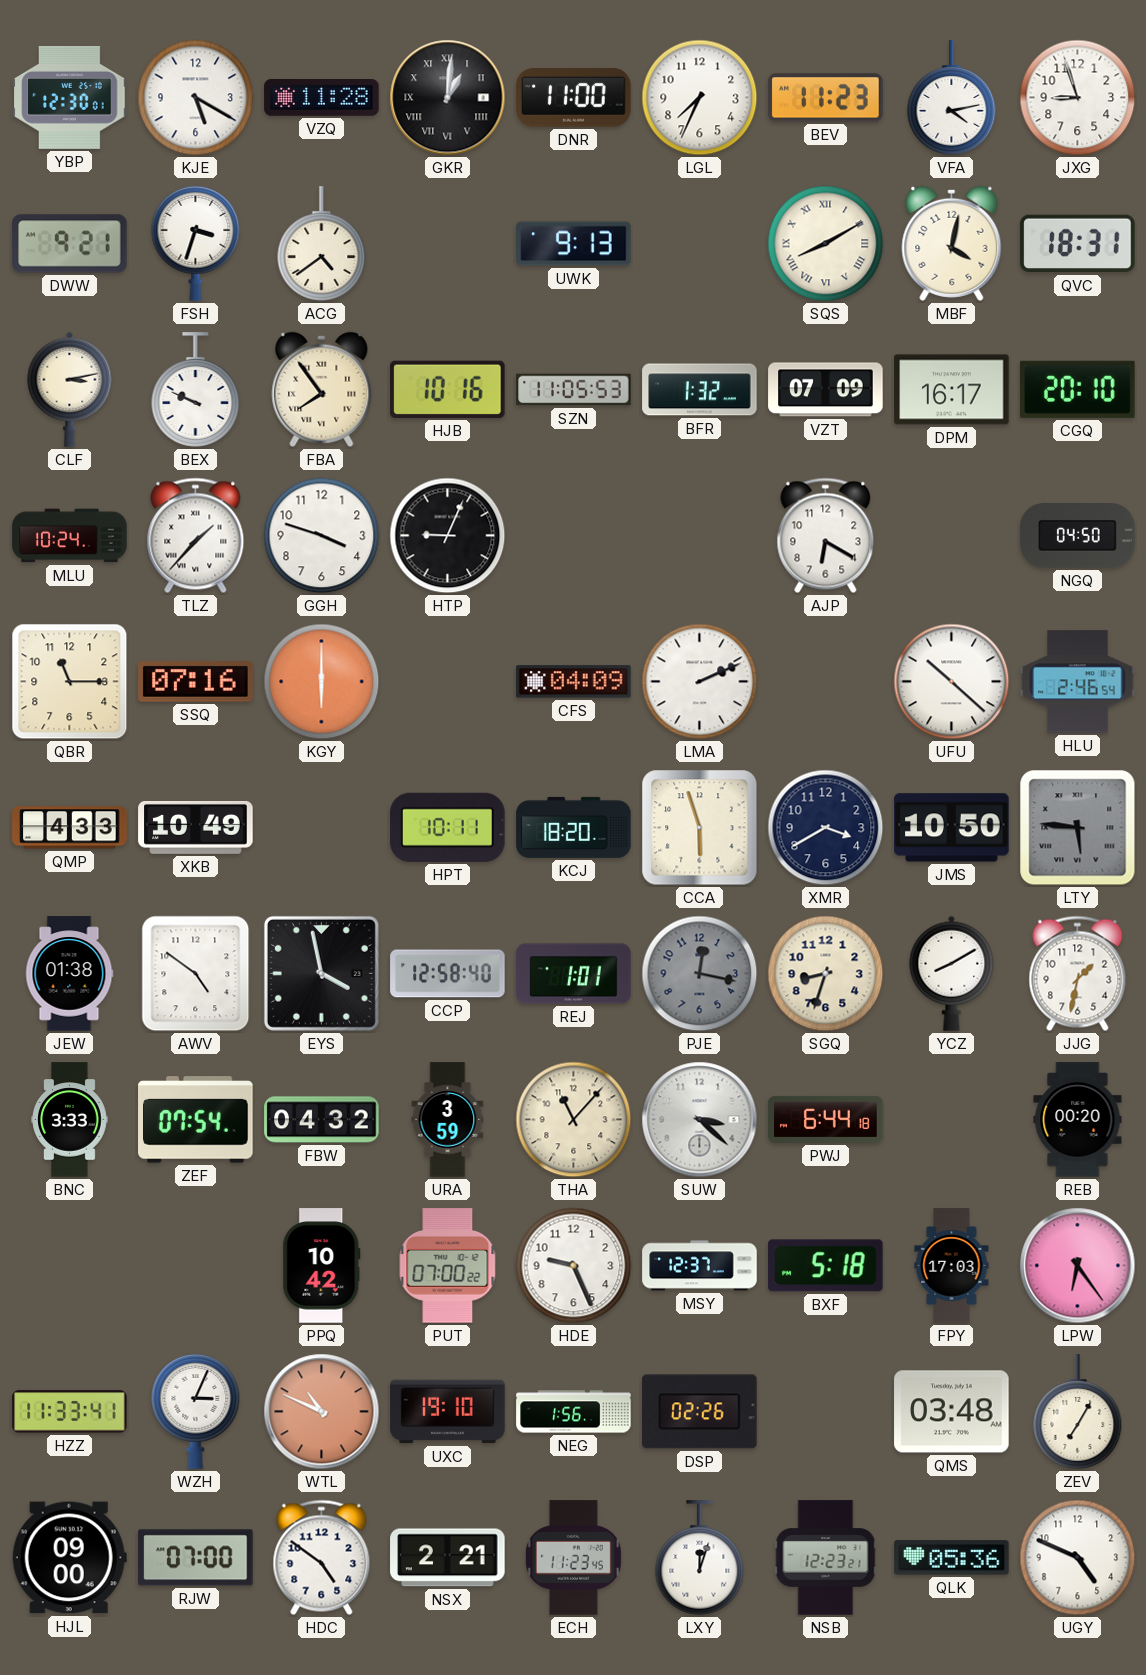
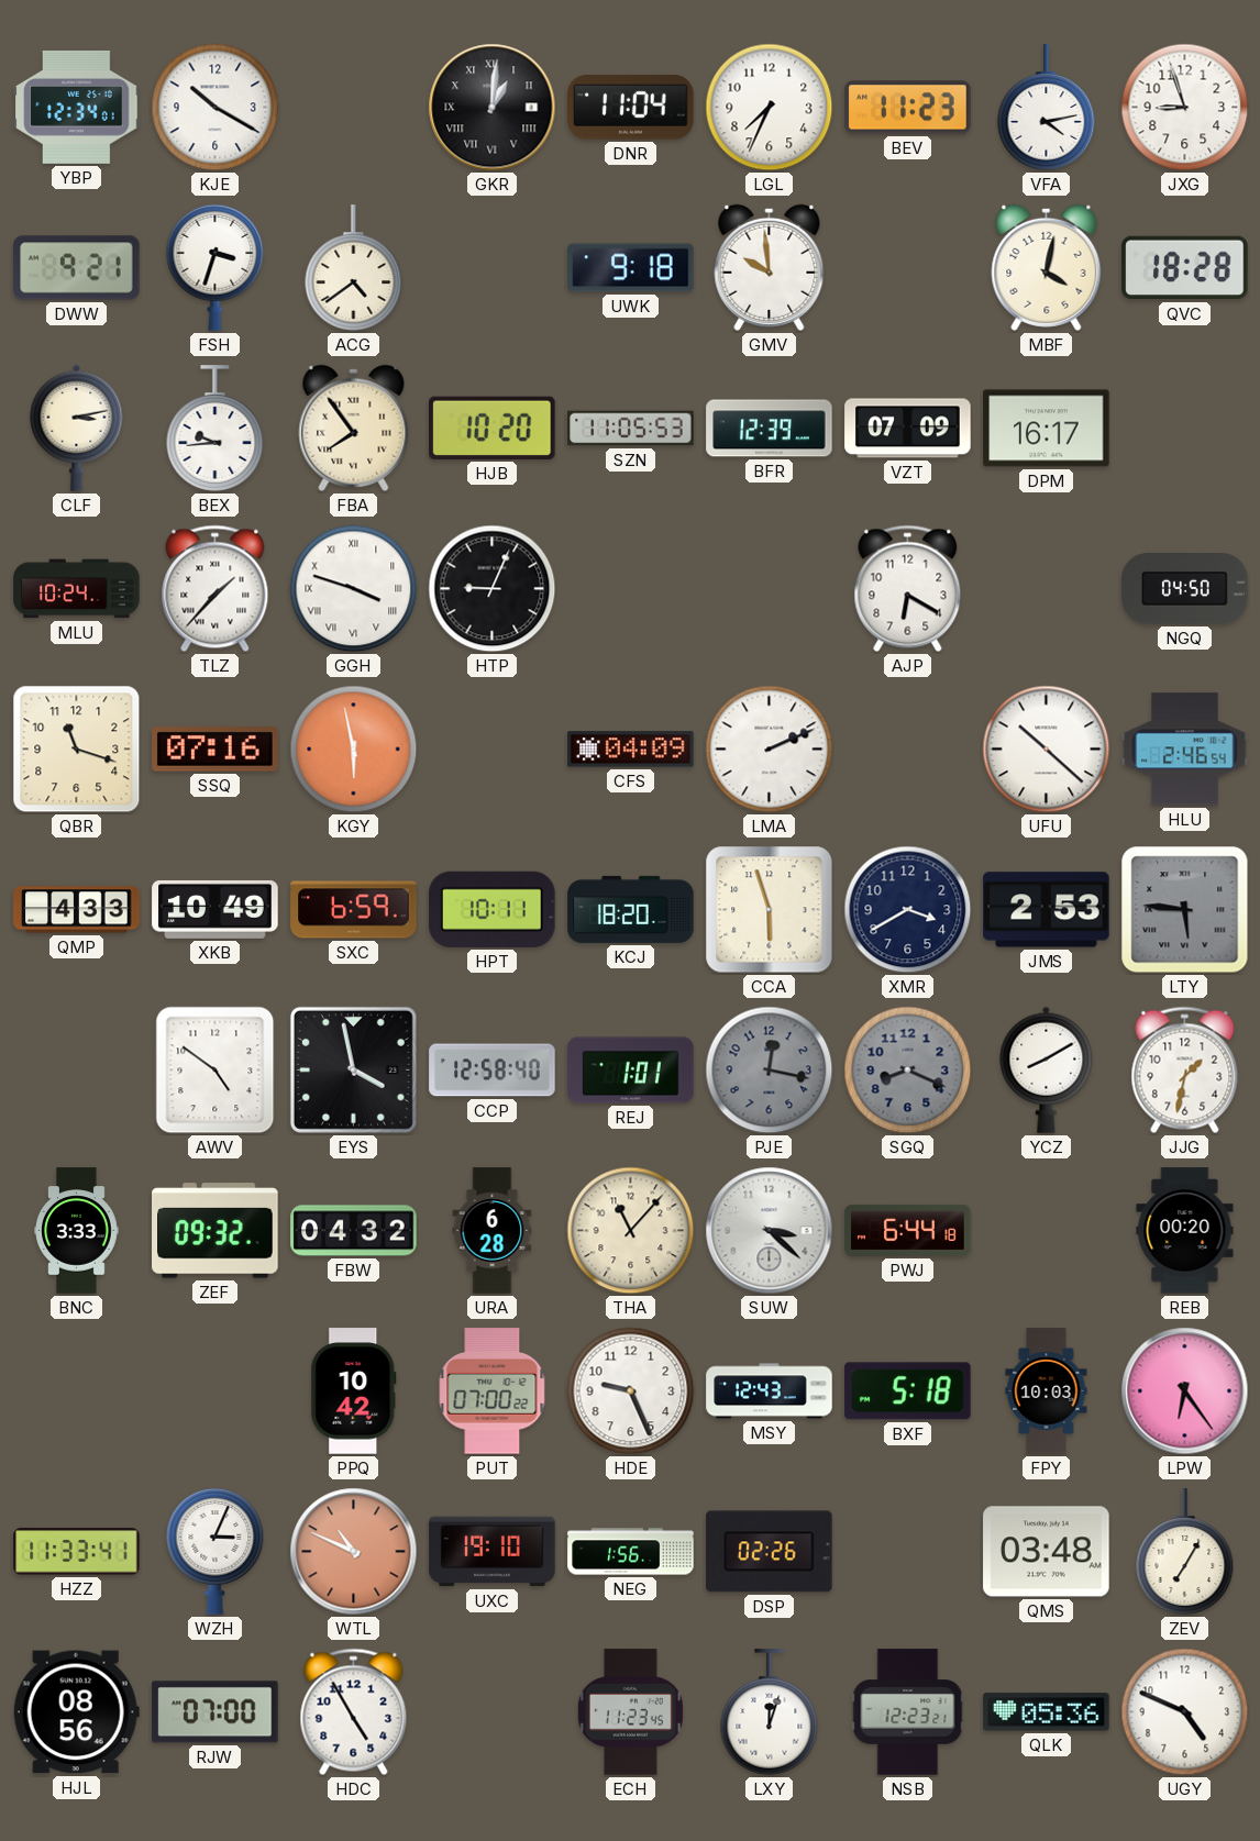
YBP: 12:30 -> 12:34 (77, 107)
KJE: 5:20 -> 10:20 (215, 108)
VZQ: 11:28 -> none (322, 98)
DNR: 11:00 -> 11:04 (631, 108)
UWK: 9:13 -> 9:18 (631, 268)
GMV: none -> 9:59 (770, 267)
SQS: 8:10 -> none (826, 244)
QVC: 18:31 -> 18:28 (1185, 268)
BEX: 9:49 -> 9:44 (215, 429)
HJB: 10:16 -> 10:20 (493, 428)
BFR: 1:32 -> 12:39 (770, 429)
CGQ: 20:10 -> none (1078, 389)
GGH numerals: Arabic -> Roman (354, 589)
QBR: 11:15 -> 11:18 (77, 750)
KGY: 6:00 -> 5:58 (354, 750)
SXC: none -> 6:59 (354, 910)
JMS: 10:50 -> 2:53 (1047, 910)
JEW: 01:38 -> none (69, 974)
SGQ: 8:33 -> 8:19 (908, 1071)
SGQ dial: cream -> grey (908, 1071)
ZEF: 07:54 -> 09:32 (215, 1231)
URA: 3:59 -> 6:28 (493, 1231)
MSY: 12:37 -> 12:43 (770, 1391)
FPY: 17:03 -> 10:03 (1047, 1391)
HJL: 09:00 -> 08:56 (76, 1712)
HDC: 4:51 -> 4:55 (354, 1712)
NSX: 2:21 -> none (448, 1558)
